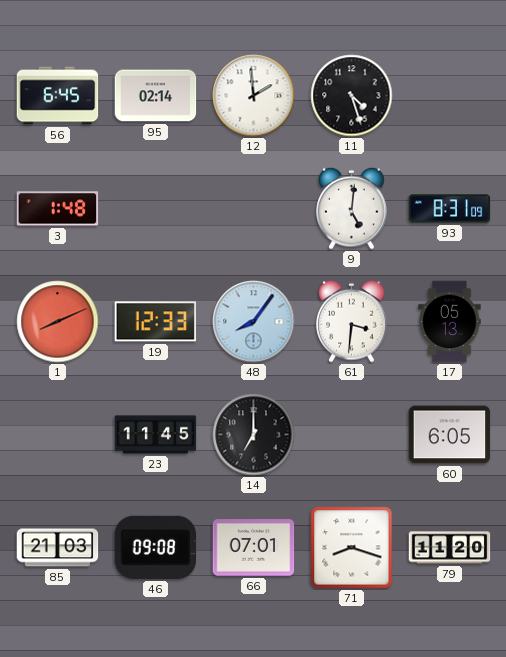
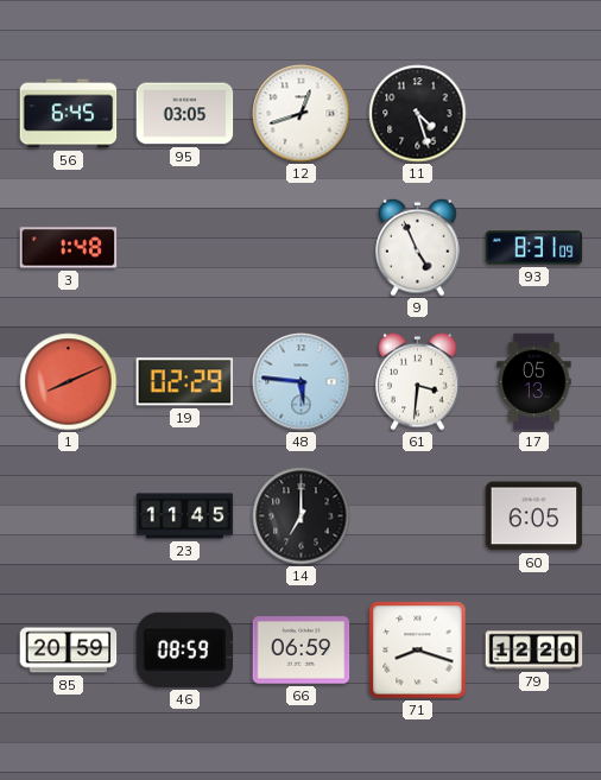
95: 02:14 -> 03:05 (185, 114)
12: 1:59 -> 12:42 (302, 114)
9: 5:01 -> 4:56 (418, 247)
19: 12:33 -> 02:29 (185, 382)
48: 8:06 -> 5:46 (302, 382)
85: 21:03 -> 20:59 (69, 651)
46: 09:08 -> 08:59 (185, 649)
66: 07:01 -> 06:59 (302, 651)
79: 11:20 -> 12:20 (534, 651)
